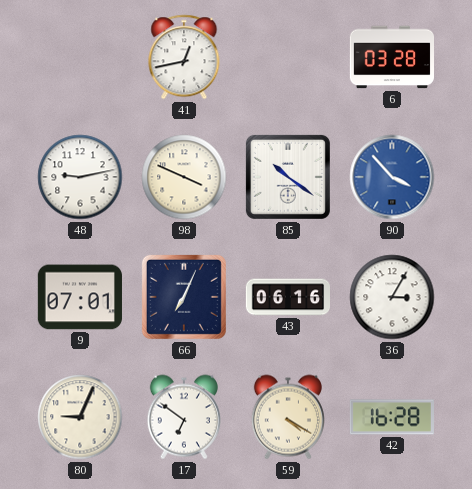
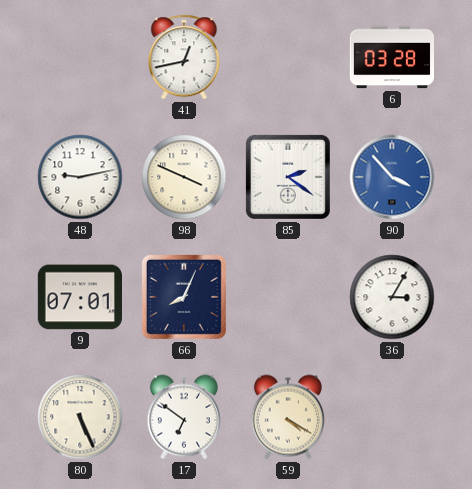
85: 10:21 -> 2:21 (288, 177)
66: 7:04 -> 8:04 (184, 297)
43: 06:16 -> none (287, 297)
80: 9:04 -> 5:26 (80, 417)
42: 16:28 -> none (392, 417)
